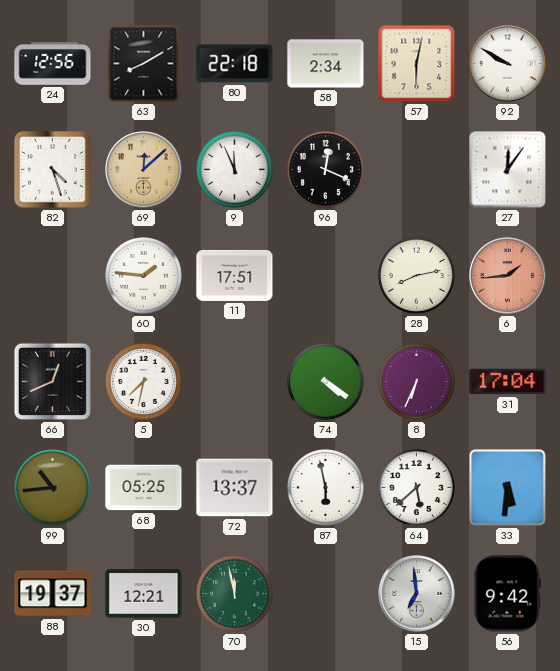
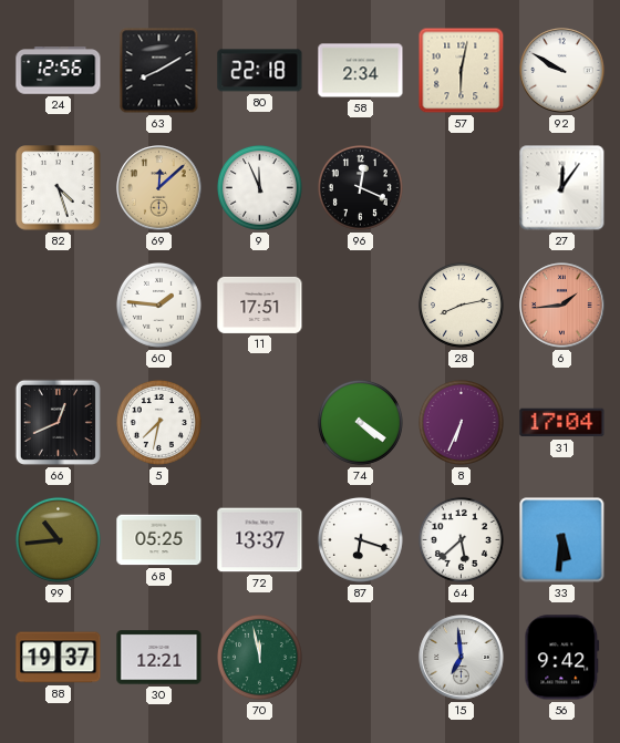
87: 5:58 -> 6:18 (360, 539)
